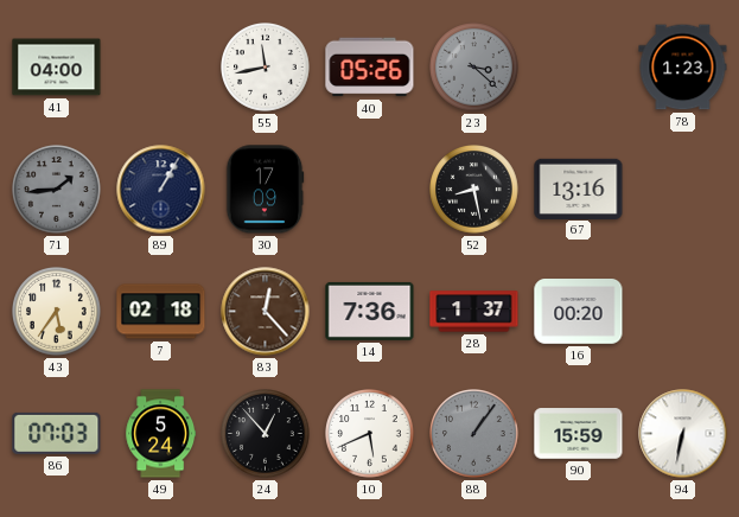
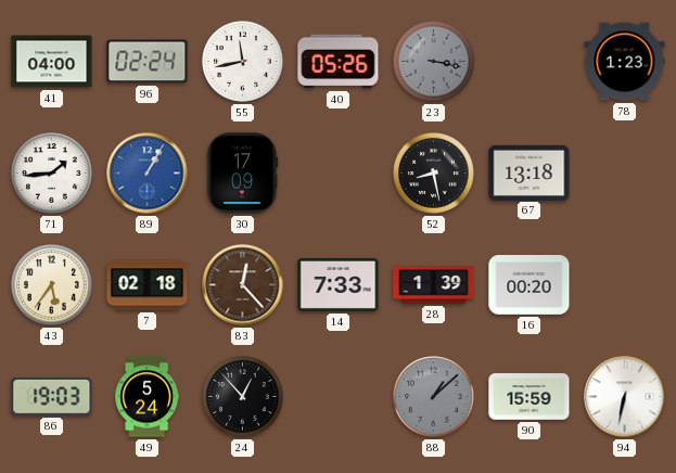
96: none -> 02:24 (148, 62)
23: 3:22 -> 3:17 (434, 62)
71 dial: grey -> white (52, 174)
89 dial: navy -> blue (148, 174)
67: 13:16 -> 13:18 (530, 172)
14: 7:36 -> 7:33 (339, 284)
28: 1:37 -> 1:39 (434, 285)
86: 07:03 -> 19:03 (52, 396)
10: 5:41 -> none (370, 434)
88: 1:06 -> 1:08 (434, 397)
